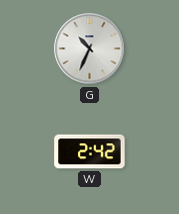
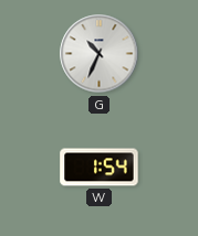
W: 2:42 -> 1:54 (100, 168)
